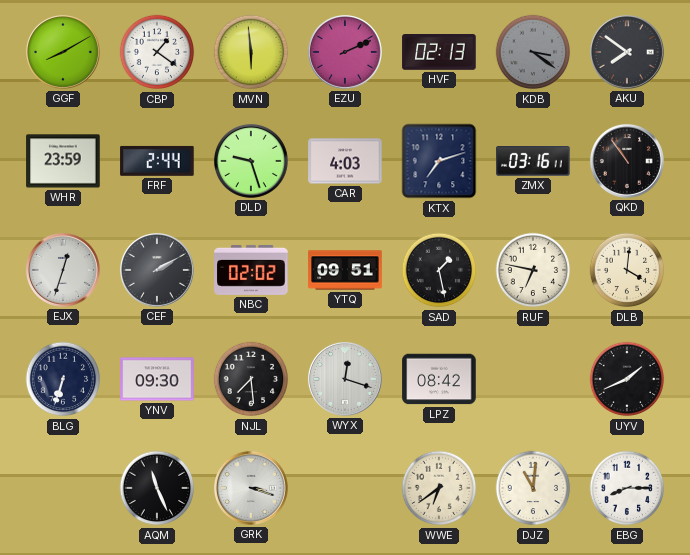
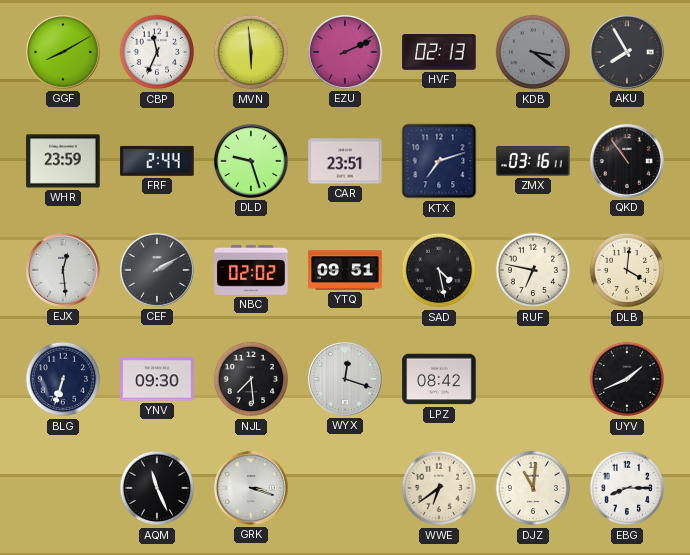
CBP: 1:21 -> 11:34 (157, 52)
AKU: 7:51 -> 7:55 (627, 52)
CAR: 4:03 -> 23:51 (345, 161)
EJX: 12:33 -> 12:29 (63, 270)
SAD: 1:28 -> 4:28 (439, 270)
